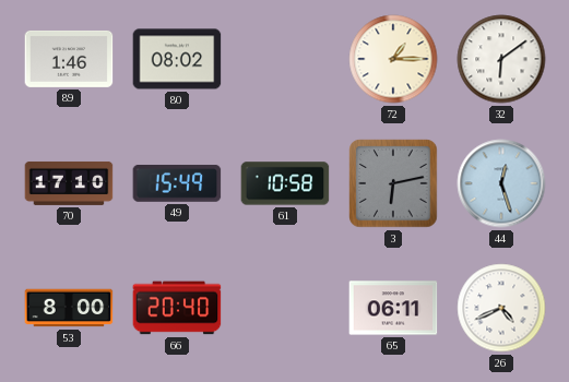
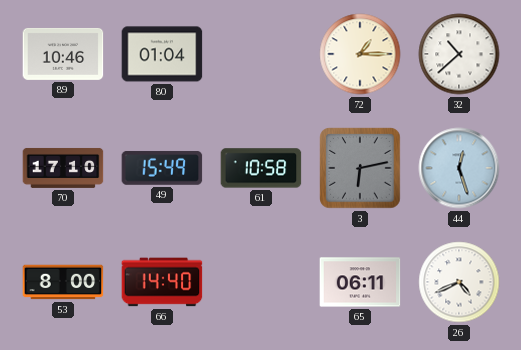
89: 1:46 -> 10:46 (63, 54)
80: 08:02 -> 01:04 (162, 54)
32: 6:09 -> 10:38 (459, 54)
66: 20:40 -> 14:40 (162, 282)
